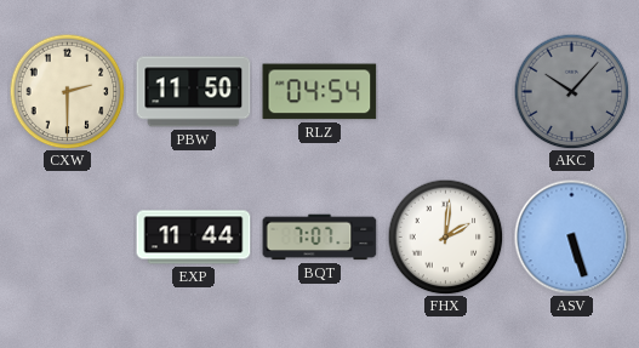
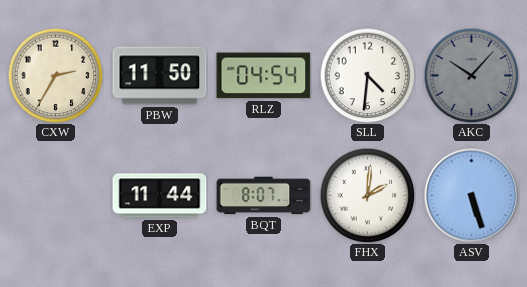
CXW: 2:30 -> 2:35 (55, 75)
SLL: none -> 4:31 (367, 75)
BQT: 7:07 -> 8:07 (264, 196)
